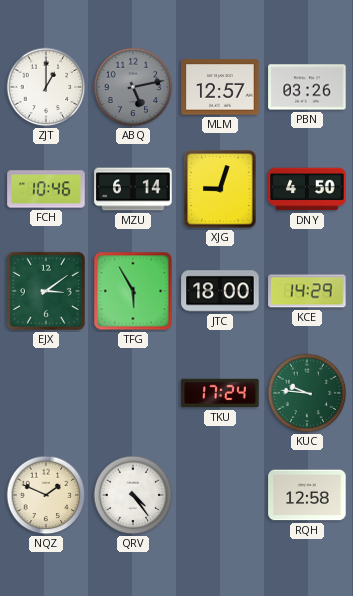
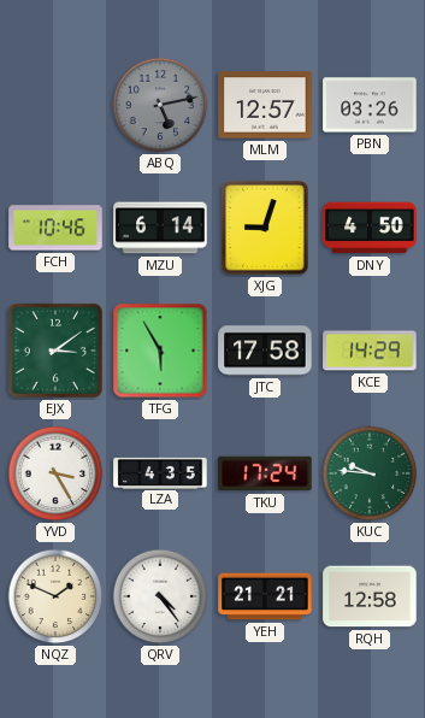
ZJT: 1:00 -> none (46, 87)
JTC: 18:00 -> 17:58 (265, 351)
YVD: none -> 3:25 (55, 473)
LZA: none -> 4:35 (160, 472)
YEH: none -> 21:21 (265, 596)
